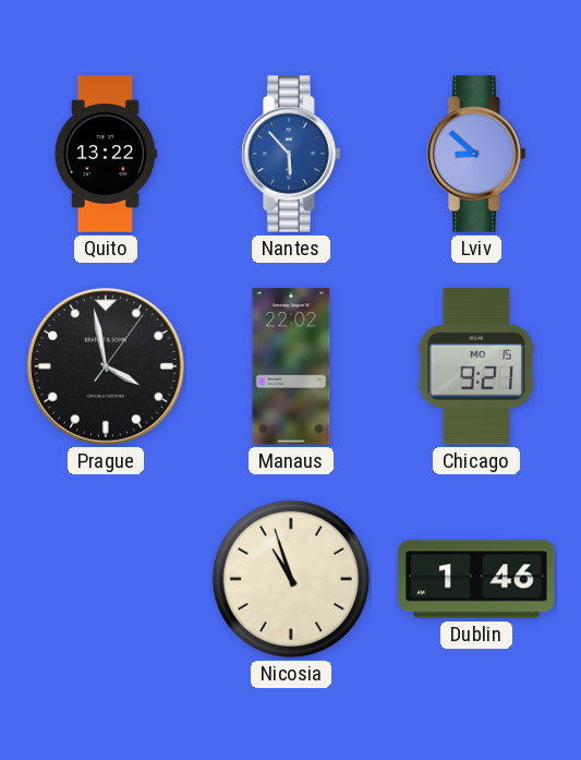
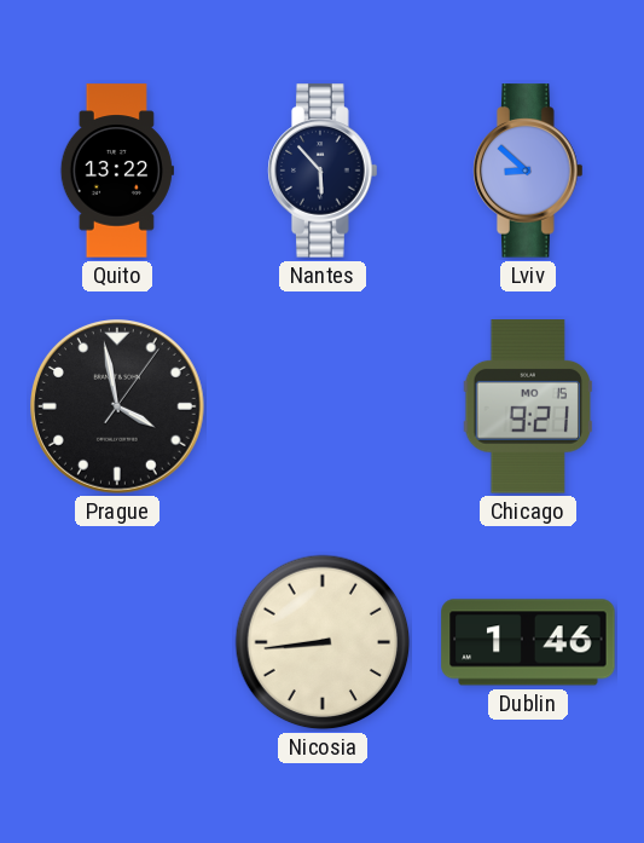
Nantes dial: blue -> navy (323, 171)
Manaus: 22:02 -> none (291, 366)
Nicosia: 10:57 -> 8:44 (323, 642)
